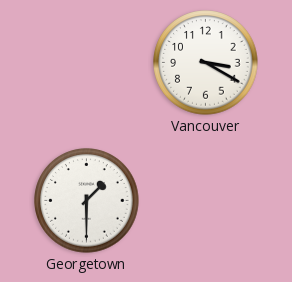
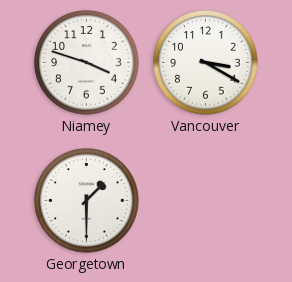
Niamey: none -> 3:48 (87, 63)
